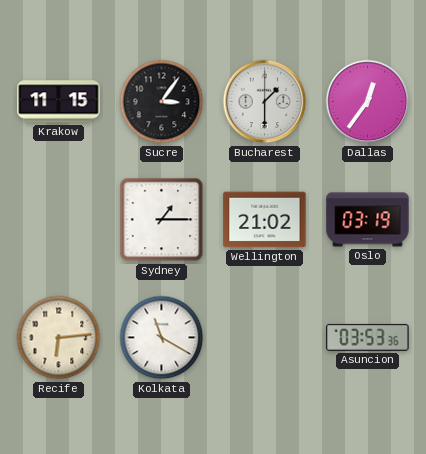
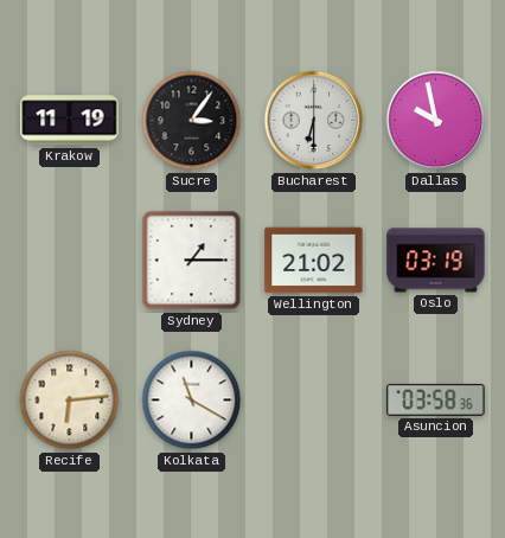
Krakow: 11:15 -> 11:19 (70, 121)
Bucharest: 1:30 -> 6:30 (314, 121)
Dallas: 12:36 -> 9:58 (436, 121)
Asuncion: 03:53 -> 03:58 (436, 399)
